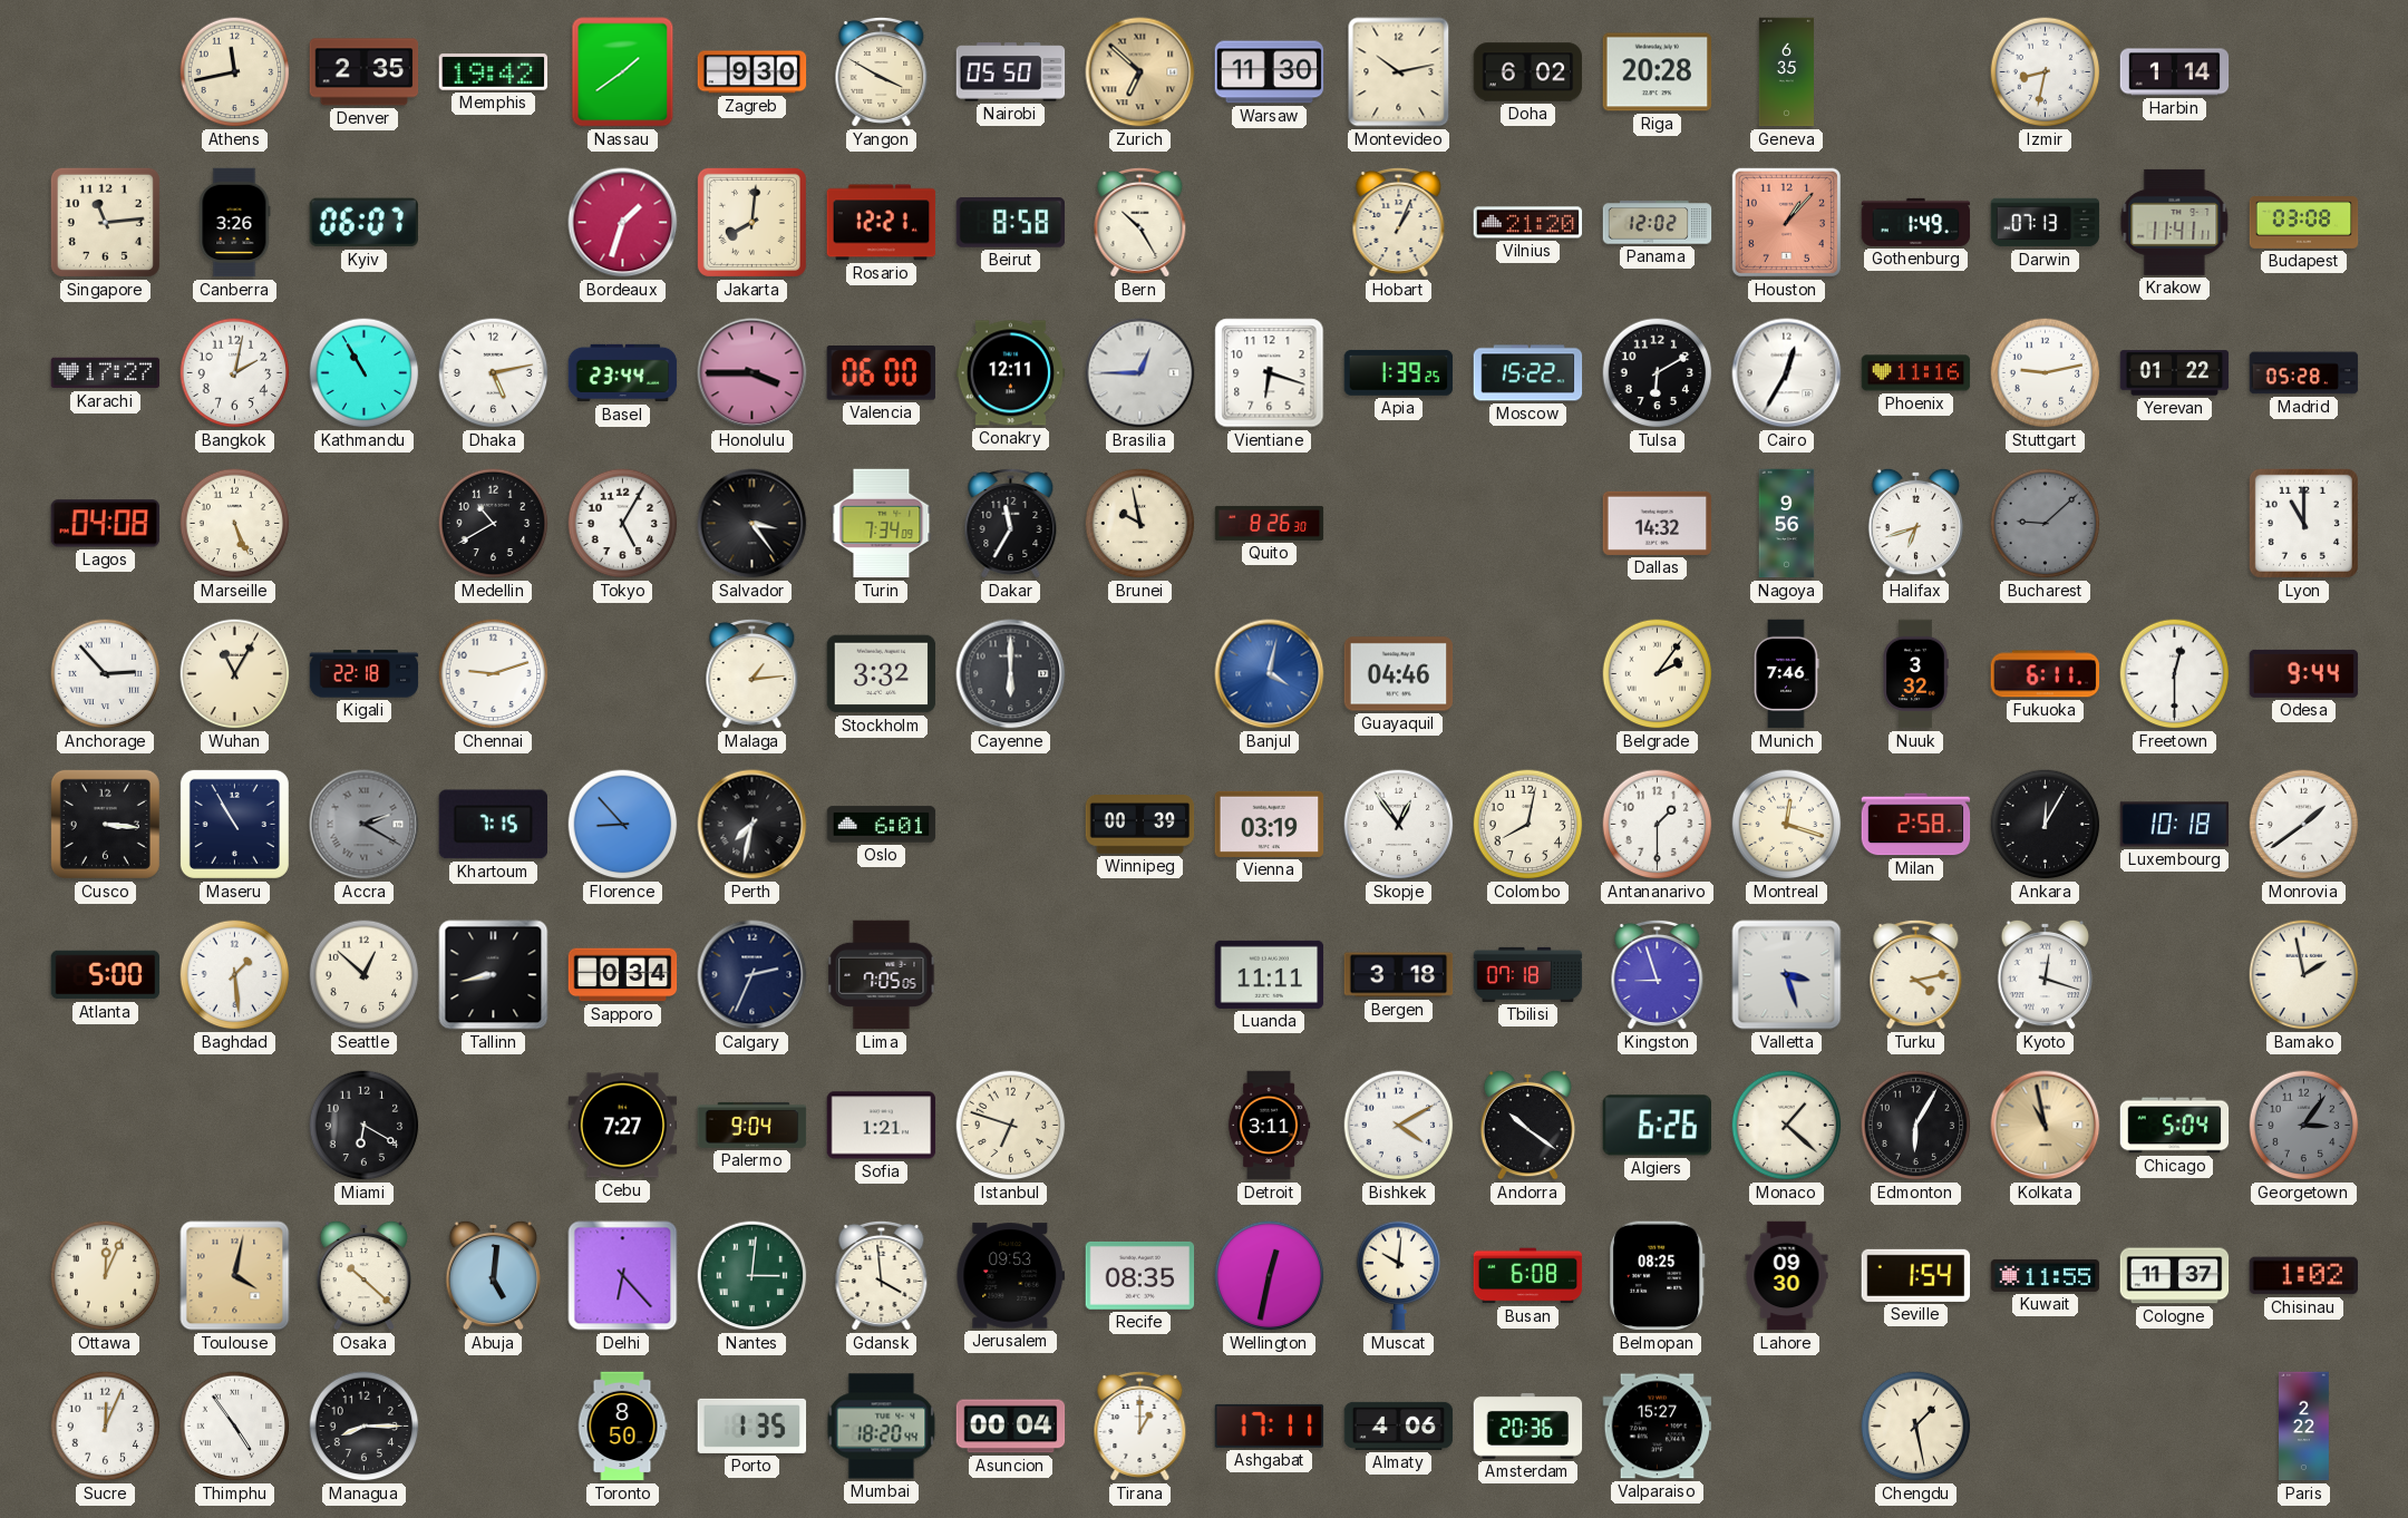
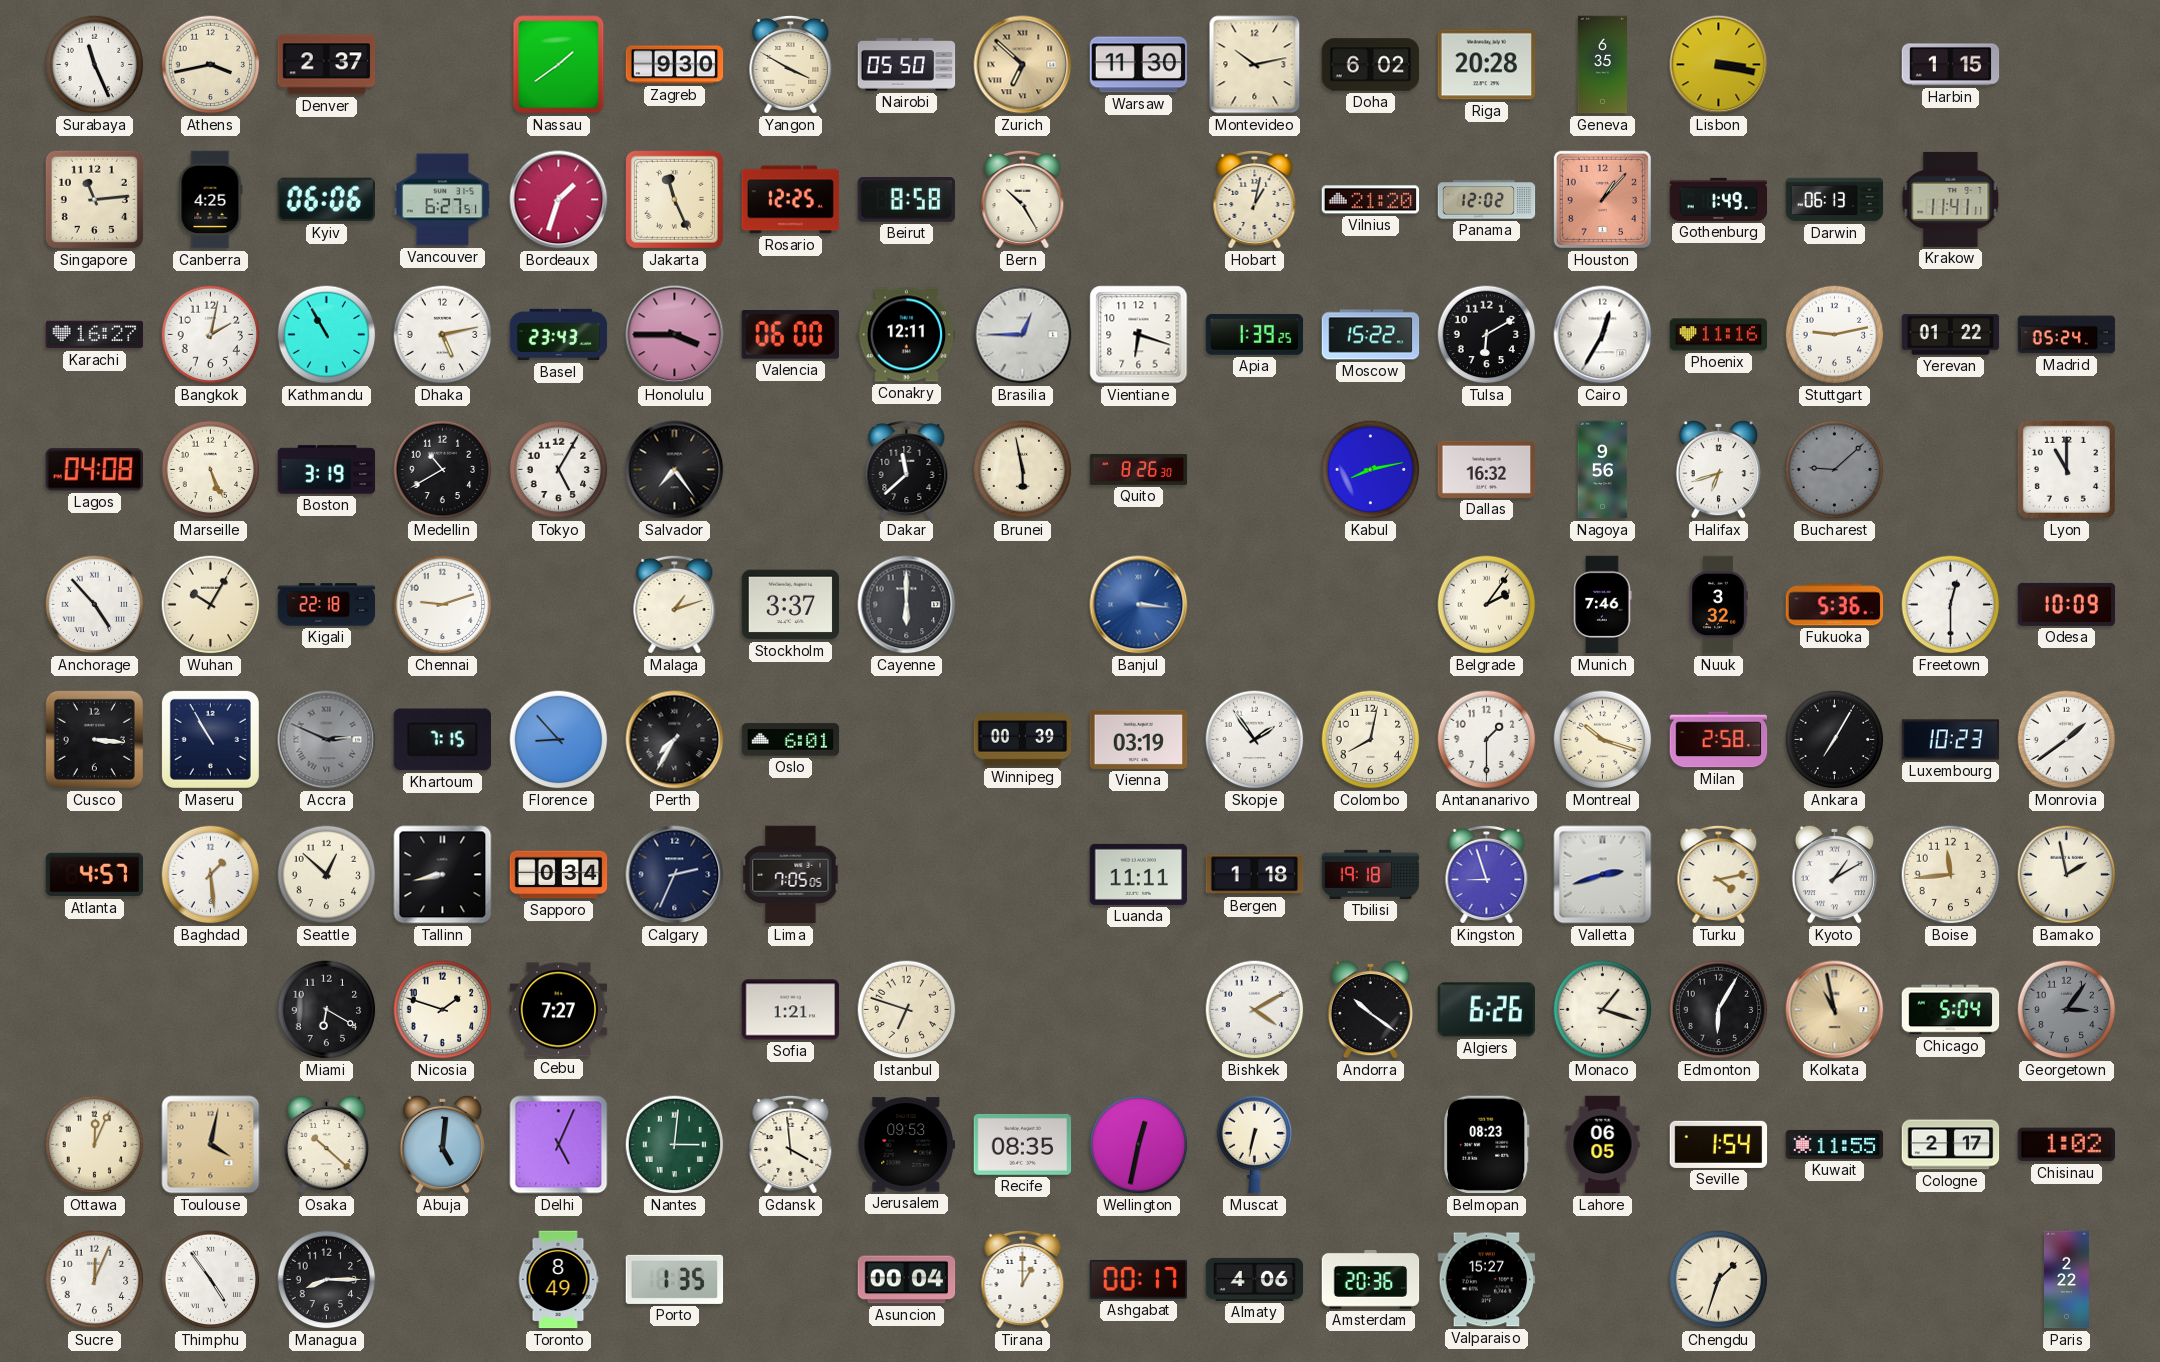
Surabaya: none -> 11:26 (95, 65)
Athens: 11:43 -> 3:43 (211, 65)
Denver: 2:35 -> 2:37 (327, 65)
Memphis: 19:42 -> none (494, 72)
Lisbon: none -> 3:17 (1719, 65)
Izmir: 8:32 -> none (2046, 72)
Harbin: 1:14 -> 1:15 (1951, 65)
Canberra: 3:26 -> 4:25 (210, 200)
Kyiv: 06:07 -> 06:06 (326, 200)
Vancouver: none -> 6:27 (443, 200)
Jakarta: 8:01 -> 11:26 (674, 199)
Rosario: 12:21 -> 12:25 (791, 200)
Hobart: 1:04 -> 1:02 (1255, 199)
Darwin: 07:13 -> 06:13 (1835, 200)
Budapest: 03:08 -> none (2304, 223)
Karachi: 17:27 -> 16:27 (95, 335)
Basel: 23:44 -> 23:43 (559, 335)
Madrid: 05:28 -> 05:24 (2067, 335)
Boston: none -> 3:19 (327, 470)
Salvador: 3:24 -> 7:24 (675, 470)
Turin: 7:34 -> none (882, 524)
Dakar: 11:35 -> 11:38 (907, 469)
Brunei: 9:58 -> 5:58 (1023, 470)
Kabul: none -> 8:13 (1371, 470)
Dallas: 14:32 -> 16:32 (1487, 469)
Anchorage: 2:53 -> 4:53 (95, 605)
Wuhan: 11:05 -> 10:05 (211, 605)
Malaga: 1:14 -> 1:12 (675, 604)
Stockholm: 3:32 -> 3:37 (791, 605)
Banjul: 4:02 -> 3:16 (1139, 605)
Guayaquil: 04:46 -> none (1399, 674)
Fukuoka: 6:11 -> 5:36 (1835, 605)
Odesa: 9:44 -> 10:09 (2067, 604)
Accra: 2:20 -> 2:49 (327, 740)
Perth: 7:32 -> 7:35 (675, 740)
Skopje: 12:54 -> 1:54 (1255, 740)
Montreal: 12:18 -> 10:18 (1603, 740)
Ankara: 12:05 -> 7:05 (1835, 740)
Luxembourg: 10:18 -> 10:23 (1951, 740)
Atlanta: 5:00 -> 4:57 (95, 875)
Bergen: 3:18 -> 1:18 (1255, 875)
Tbilisi: 07:18 -> 19:18 (1371, 874)
Valletta: 3:27 -> 2:42 (1603, 875)
Kyoto: 12:18 -> 1:10 (1835, 874)
Boise: none -> 11:44 (1951, 875)
Nicosia: none -> 1:48 (443, 1010)
Palermo: 9:04 -> none (753, 1125)
Detroit: 3:11 -> none (1269, 1126)
Monaco: 1:22 -> 1:18 (1603, 1010)
Delhi: 6:23 -> 5:04 (559, 1145)
Muscat: 10:01 -> 6:32 (1255, 1145)
Busan: 6:08 -> none (1528, 1276)
Belmopan: 08:25 -> 08:23 (1487, 1145)
Lahore: 09:30 -> 06:05 (1603, 1145)
Cologne: 11:37 -> 2:17 (1951, 1145)
Toronto: 8:50 -> 8:49 (558, 1280)
Mumbai: 18:20 -> none (882, 1427)
Ashgabat: 17:11 -> 00:17 (1139, 1279)
Chengdu: 1:28 -> 1:33 (1719, 1280)
